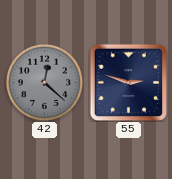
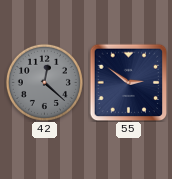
55: 2:48 -> 2:51 (128, 82)
